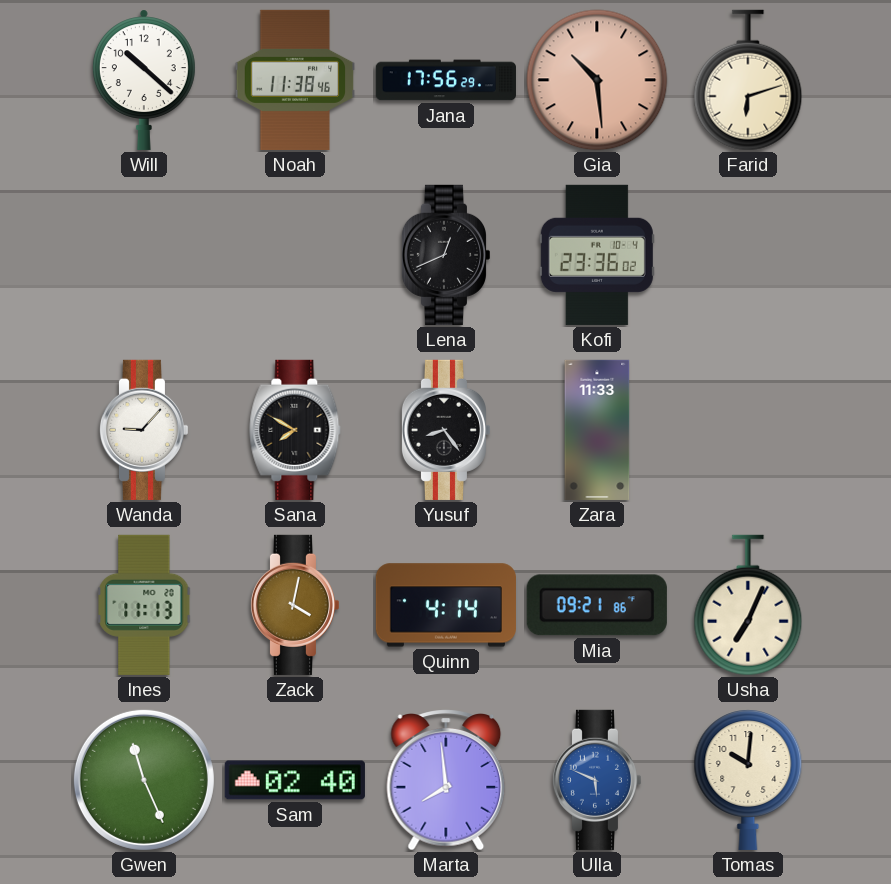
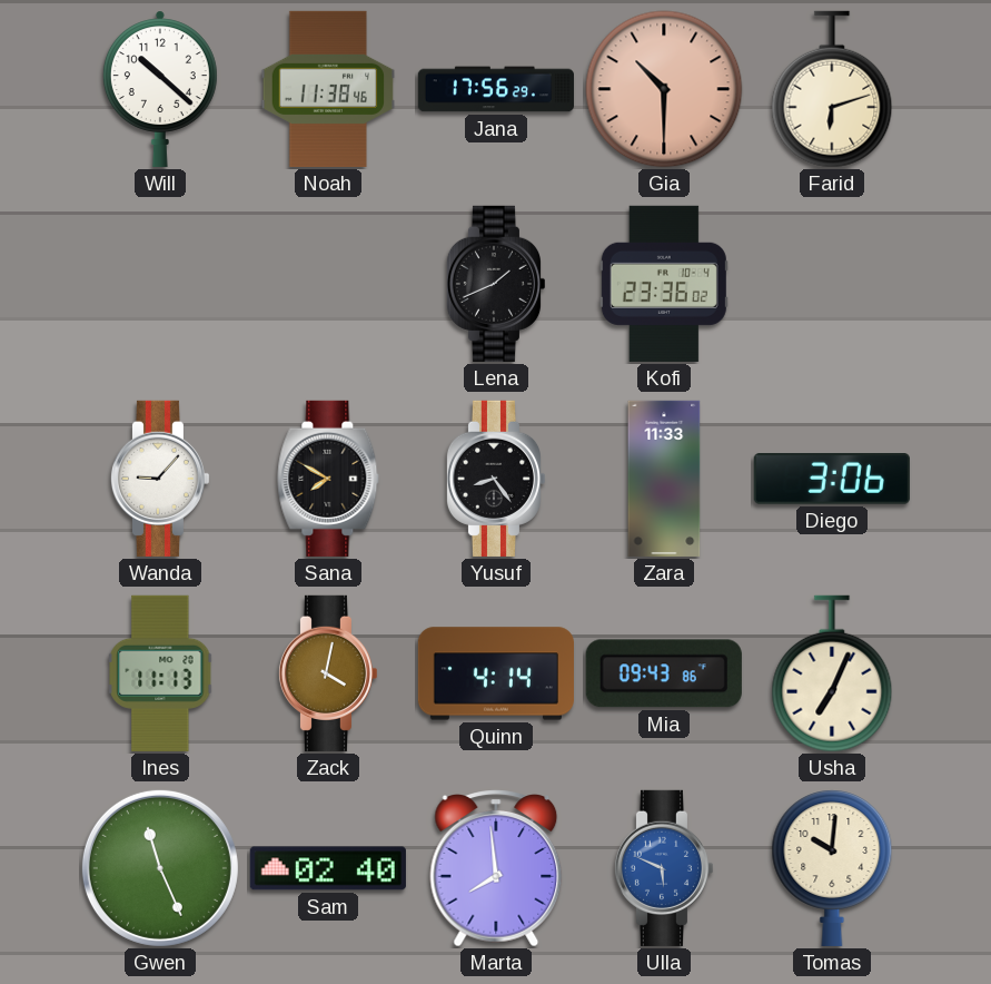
Gia: 10:29 -> 10:30 (664, 89)
Lena: 12:41 -> 1:41 (495, 284)
Diego: none -> 3:06 (832, 479)
Mia: 09:21 -> 09:43 (664, 673)
